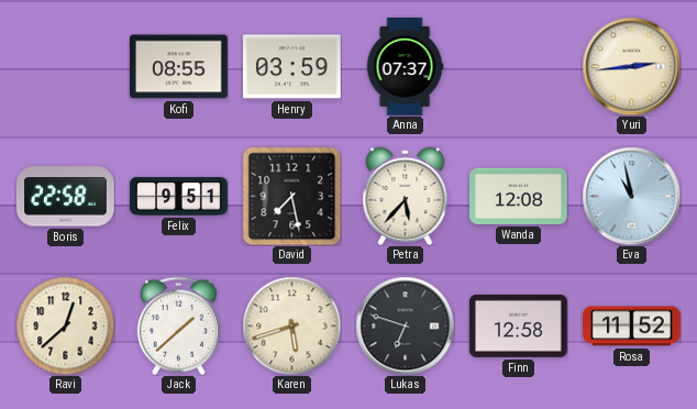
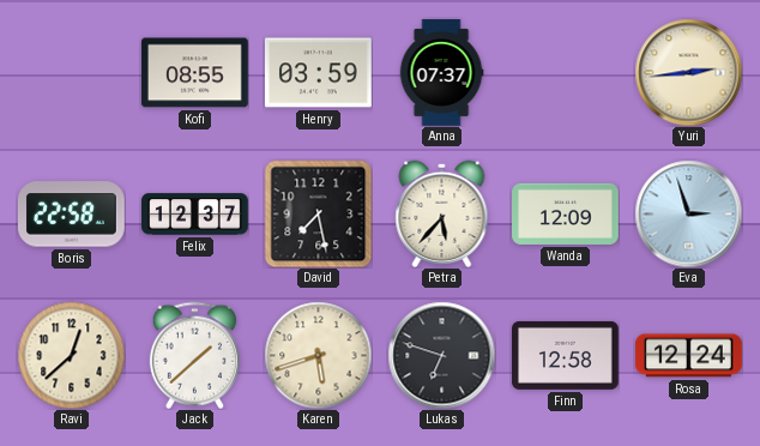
Felix: 9:51 -> 12:37 (195, 215)
Wanda: 12:08 -> 12:09 (566, 213)
Eva: 10:58 -> 2:57 (688, 213)
Rosa: 11:52 -> 12:24 (689, 356)
